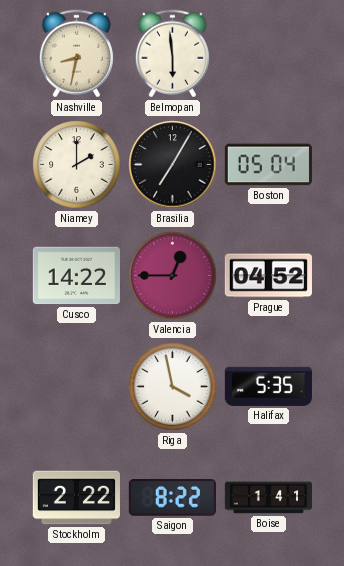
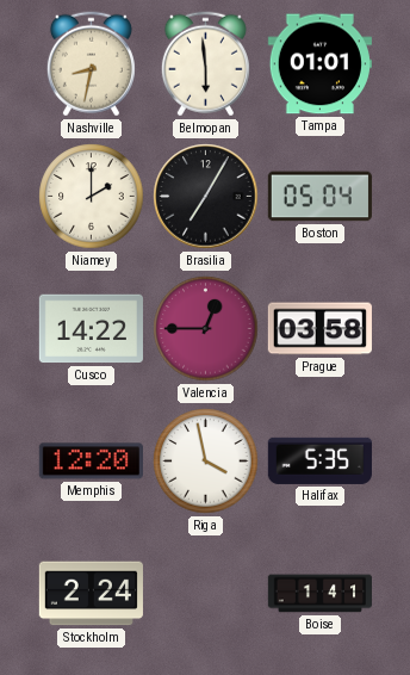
Tampa: none -> 01:01 (319, 64)
Prague: 04:52 -> 03:58 (319, 329)
Memphis: none -> 12:20 (91, 462)
Stockholm: 2:22 -> 2:24 (91, 594)
Saigon: 8:22 -> none (172, 498)
